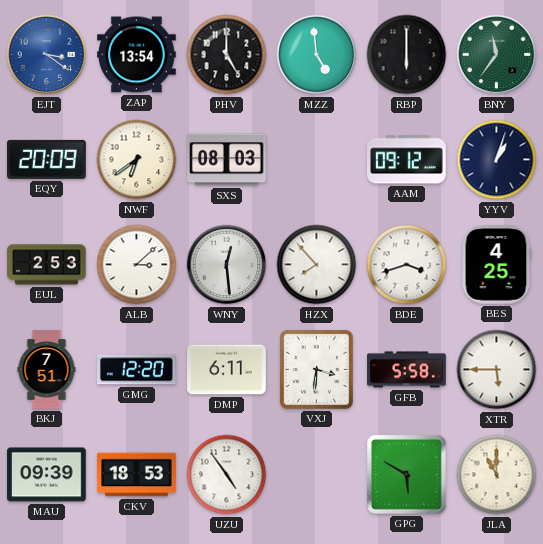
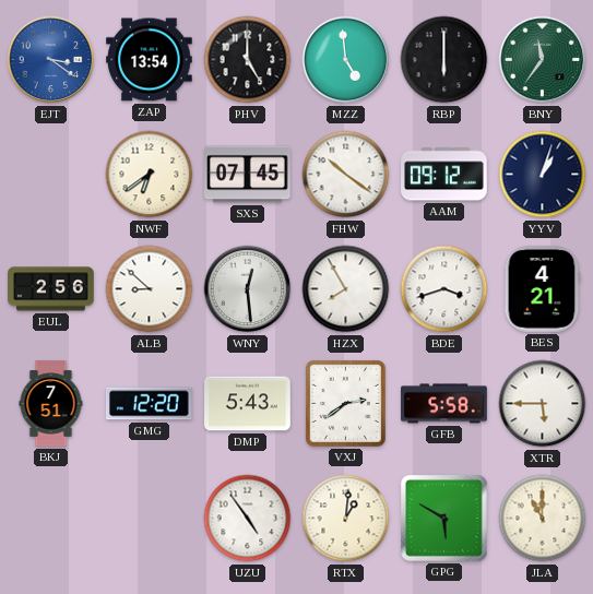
EQY: 20:09 -> none (47, 159)
SXS: 08:03 -> 07:45 (248, 175)
FHW: none -> 10:21 (346, 175)
EUL: 2:53 -> 2:56 (51, 289)
ALB: 3:08 -> 8:52 (150, 289)
HZX: 7:53 -> 7:55 (346, 289)
BES: 4:25 -> 4:21 (542, 289)
DMP: 6:11 -> 5:43 (248, 404)
VXJ: 3:31 -> 2:39 (345, 403)
MAU: 09:39 -> none (47, 475)
CKV: 18:53 -> none (137, 475)
RTX: none -> 1:01 (346, 519)
